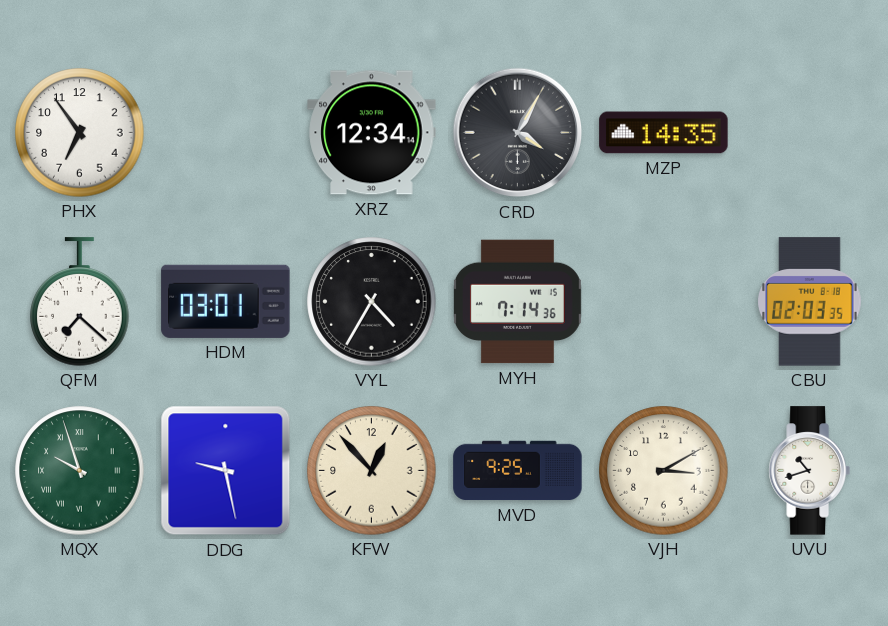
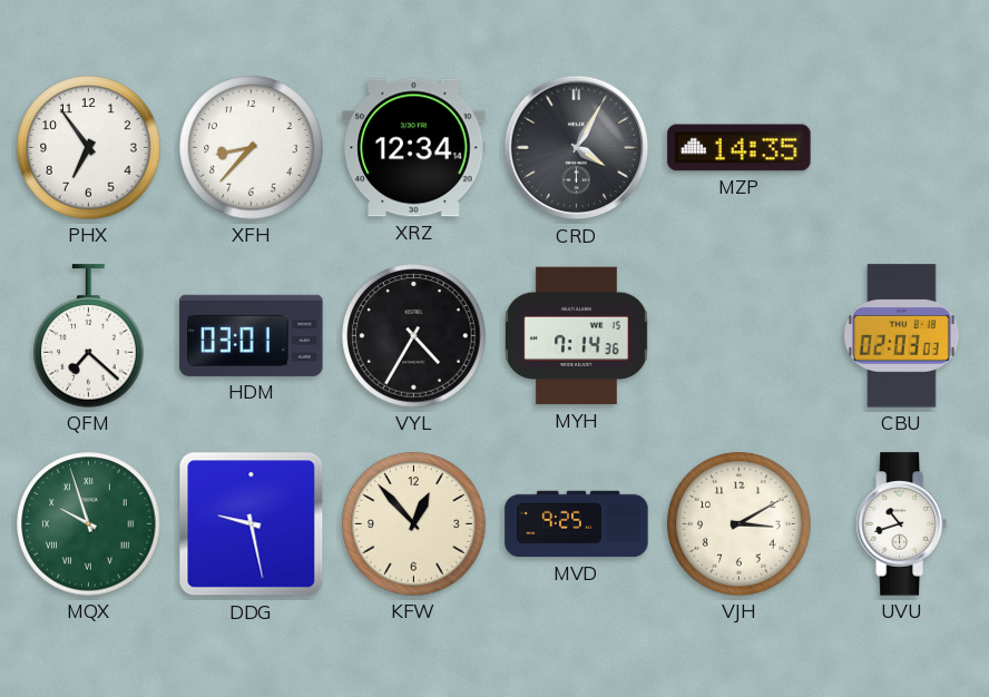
XFH: none -> 8:37 (252, 148)
CBU: 02:03:35 -> 02:03:03 (902, 336)
